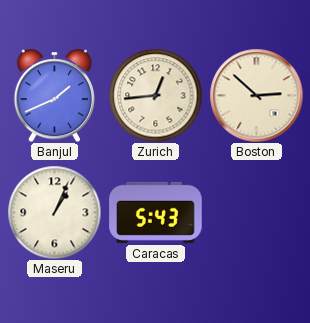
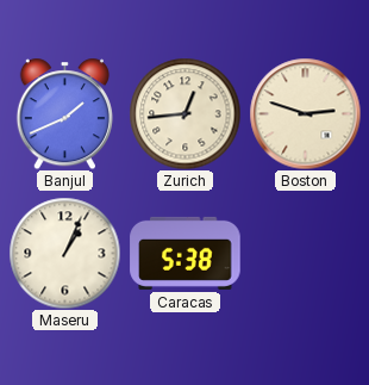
Boston: 2:52 -> 2:48 (305, 113)
Caracas: 5:43 -> 5:38 (186, 253)
